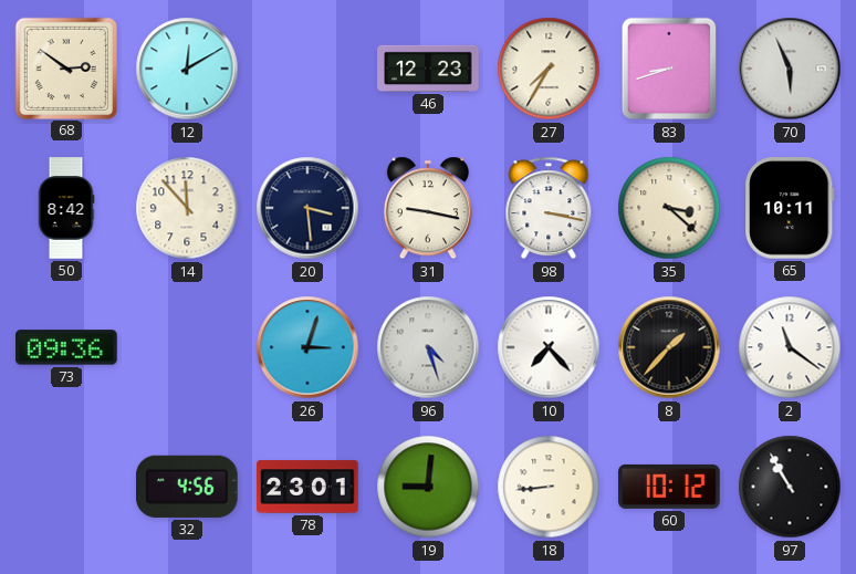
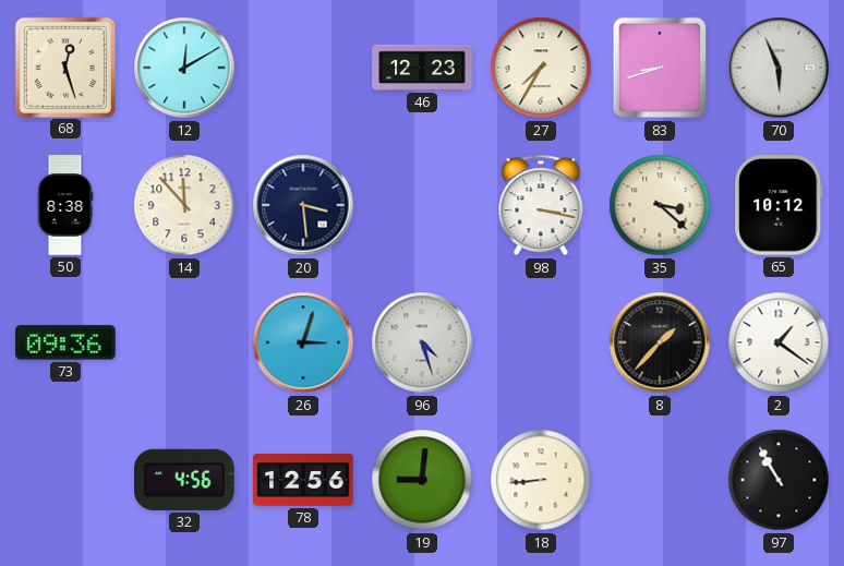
68: 2:51 -> 12:27 (64, 67)
50: 8:42 -> 8:38 (65, 205)
31: 9:17 -> none (428, 208)
65: 10:11 -> 10:12 (779, 205)
10: 7:23 -> none (549, 347)
2: 11:21 -> 1:21 (779, 342)
78: 23:01 -> 12:56 (303, 480)
60: 10:12 -> none (669, 487)
